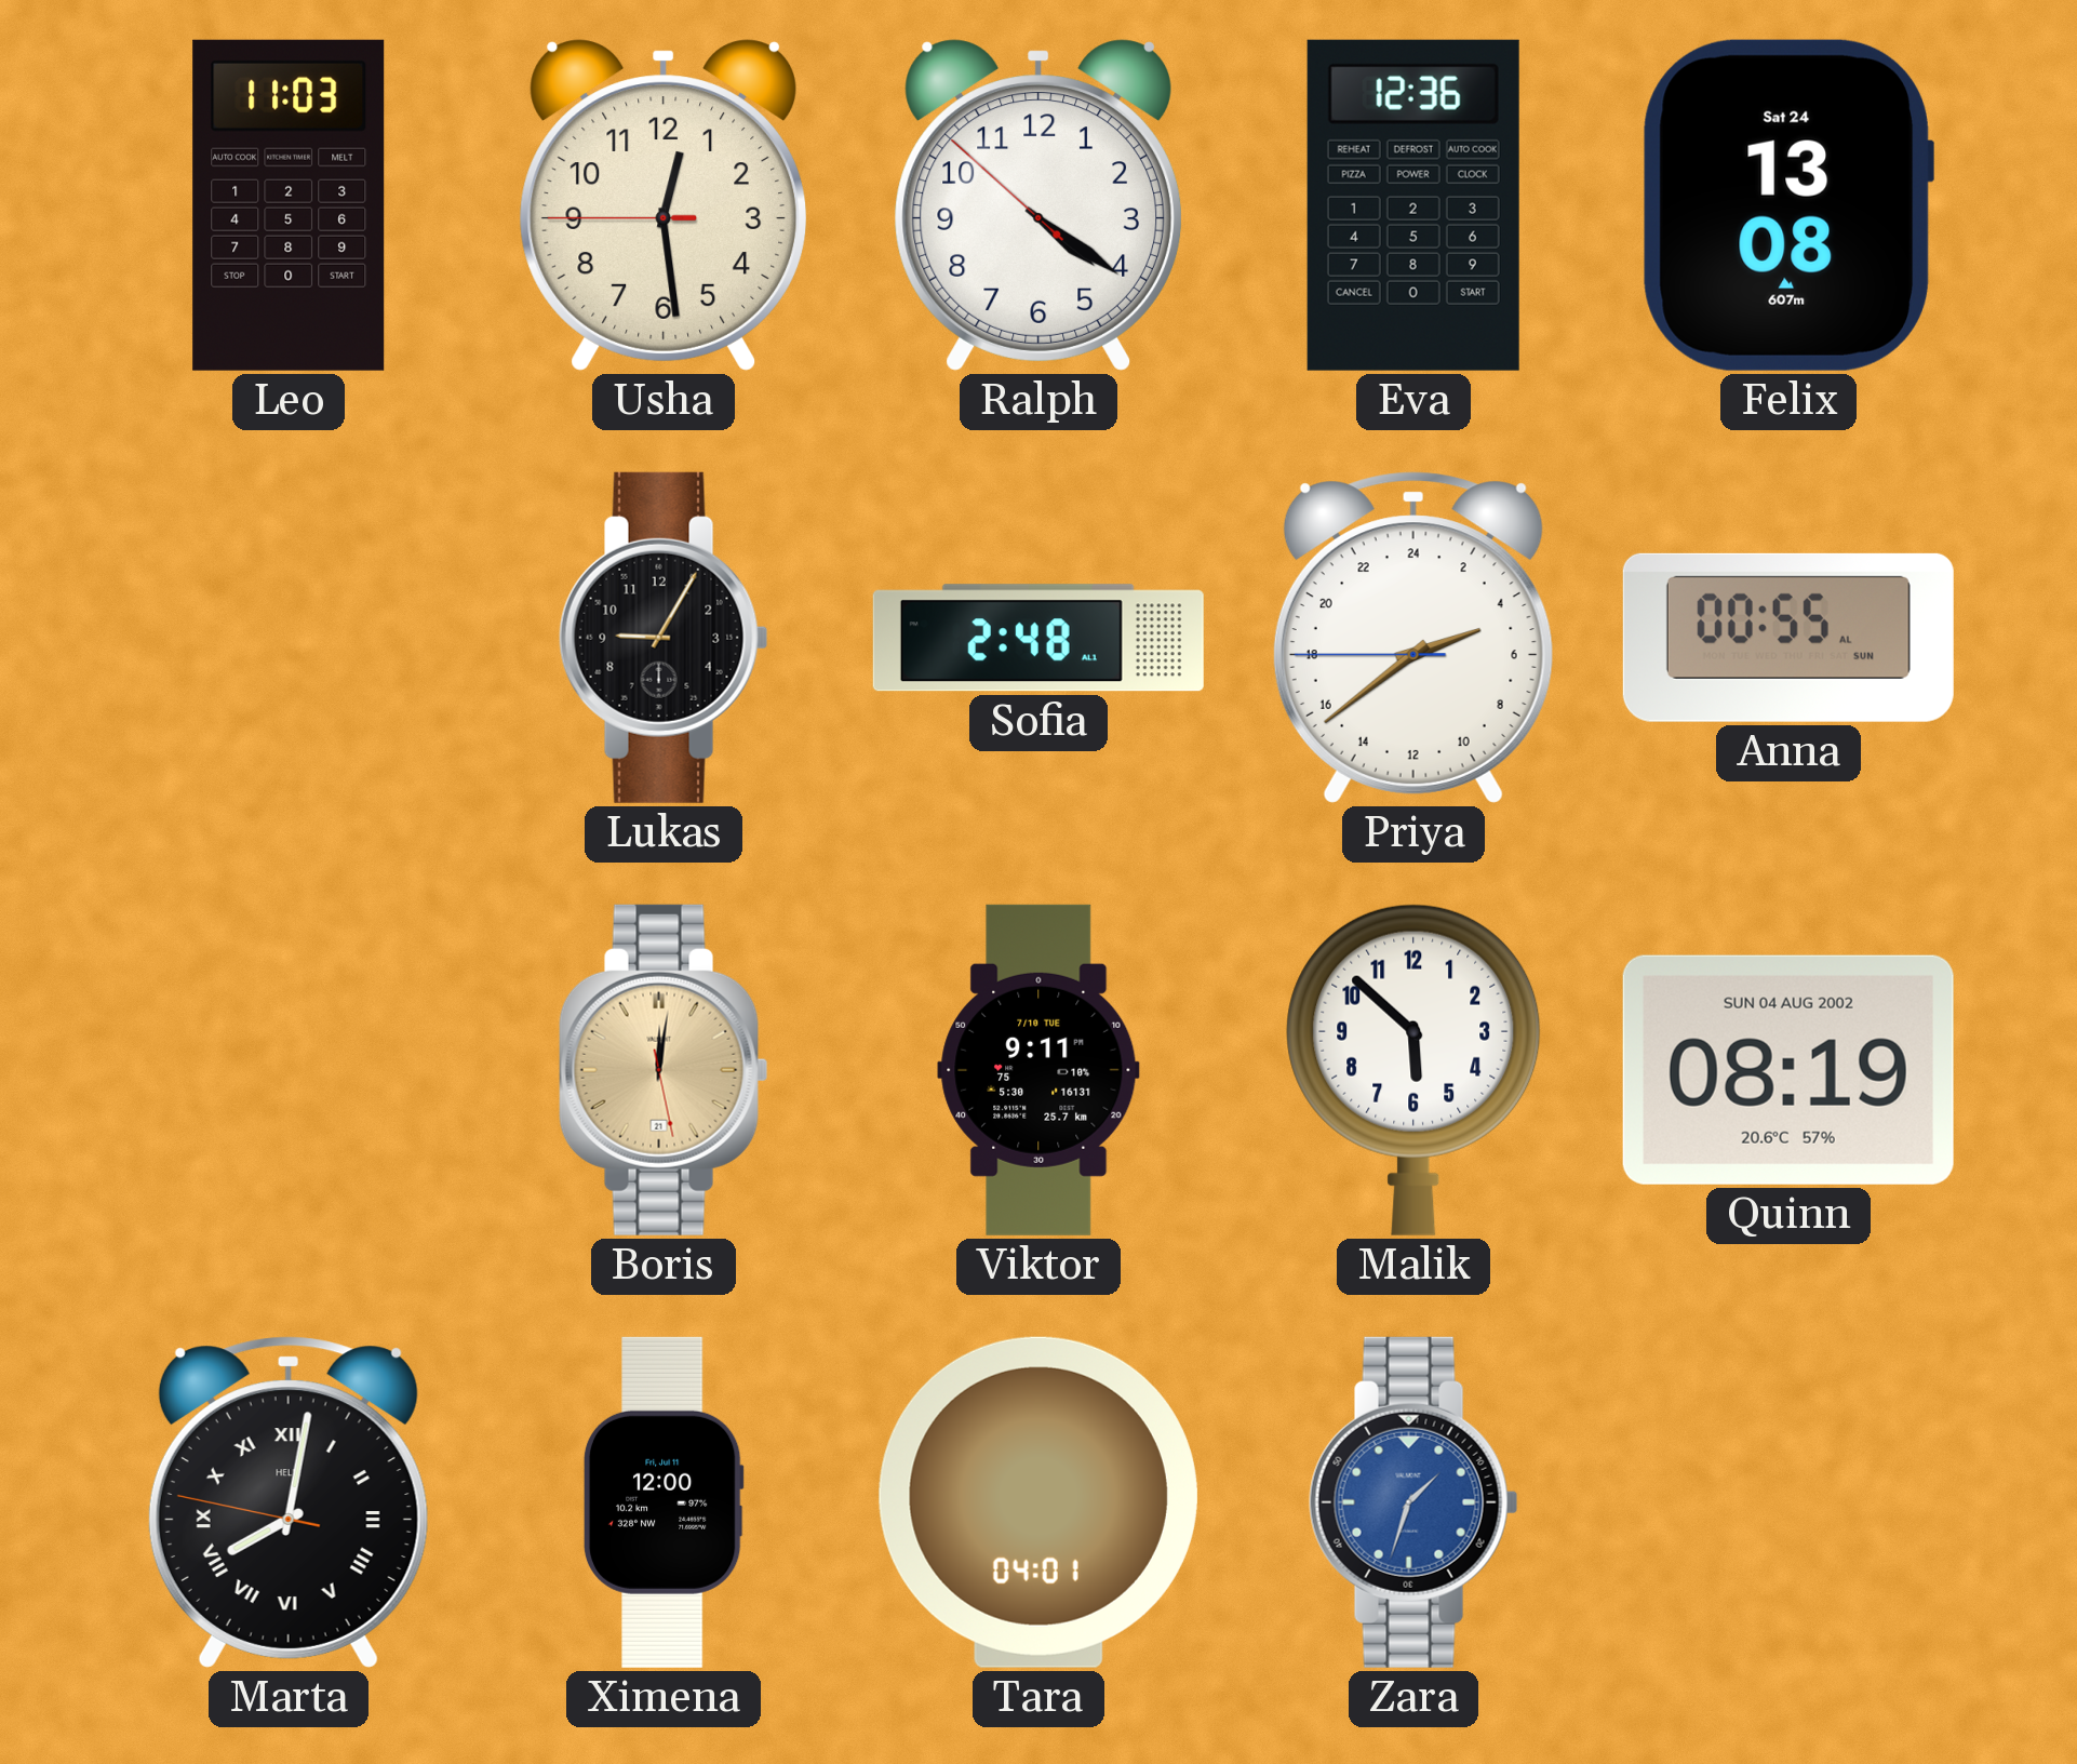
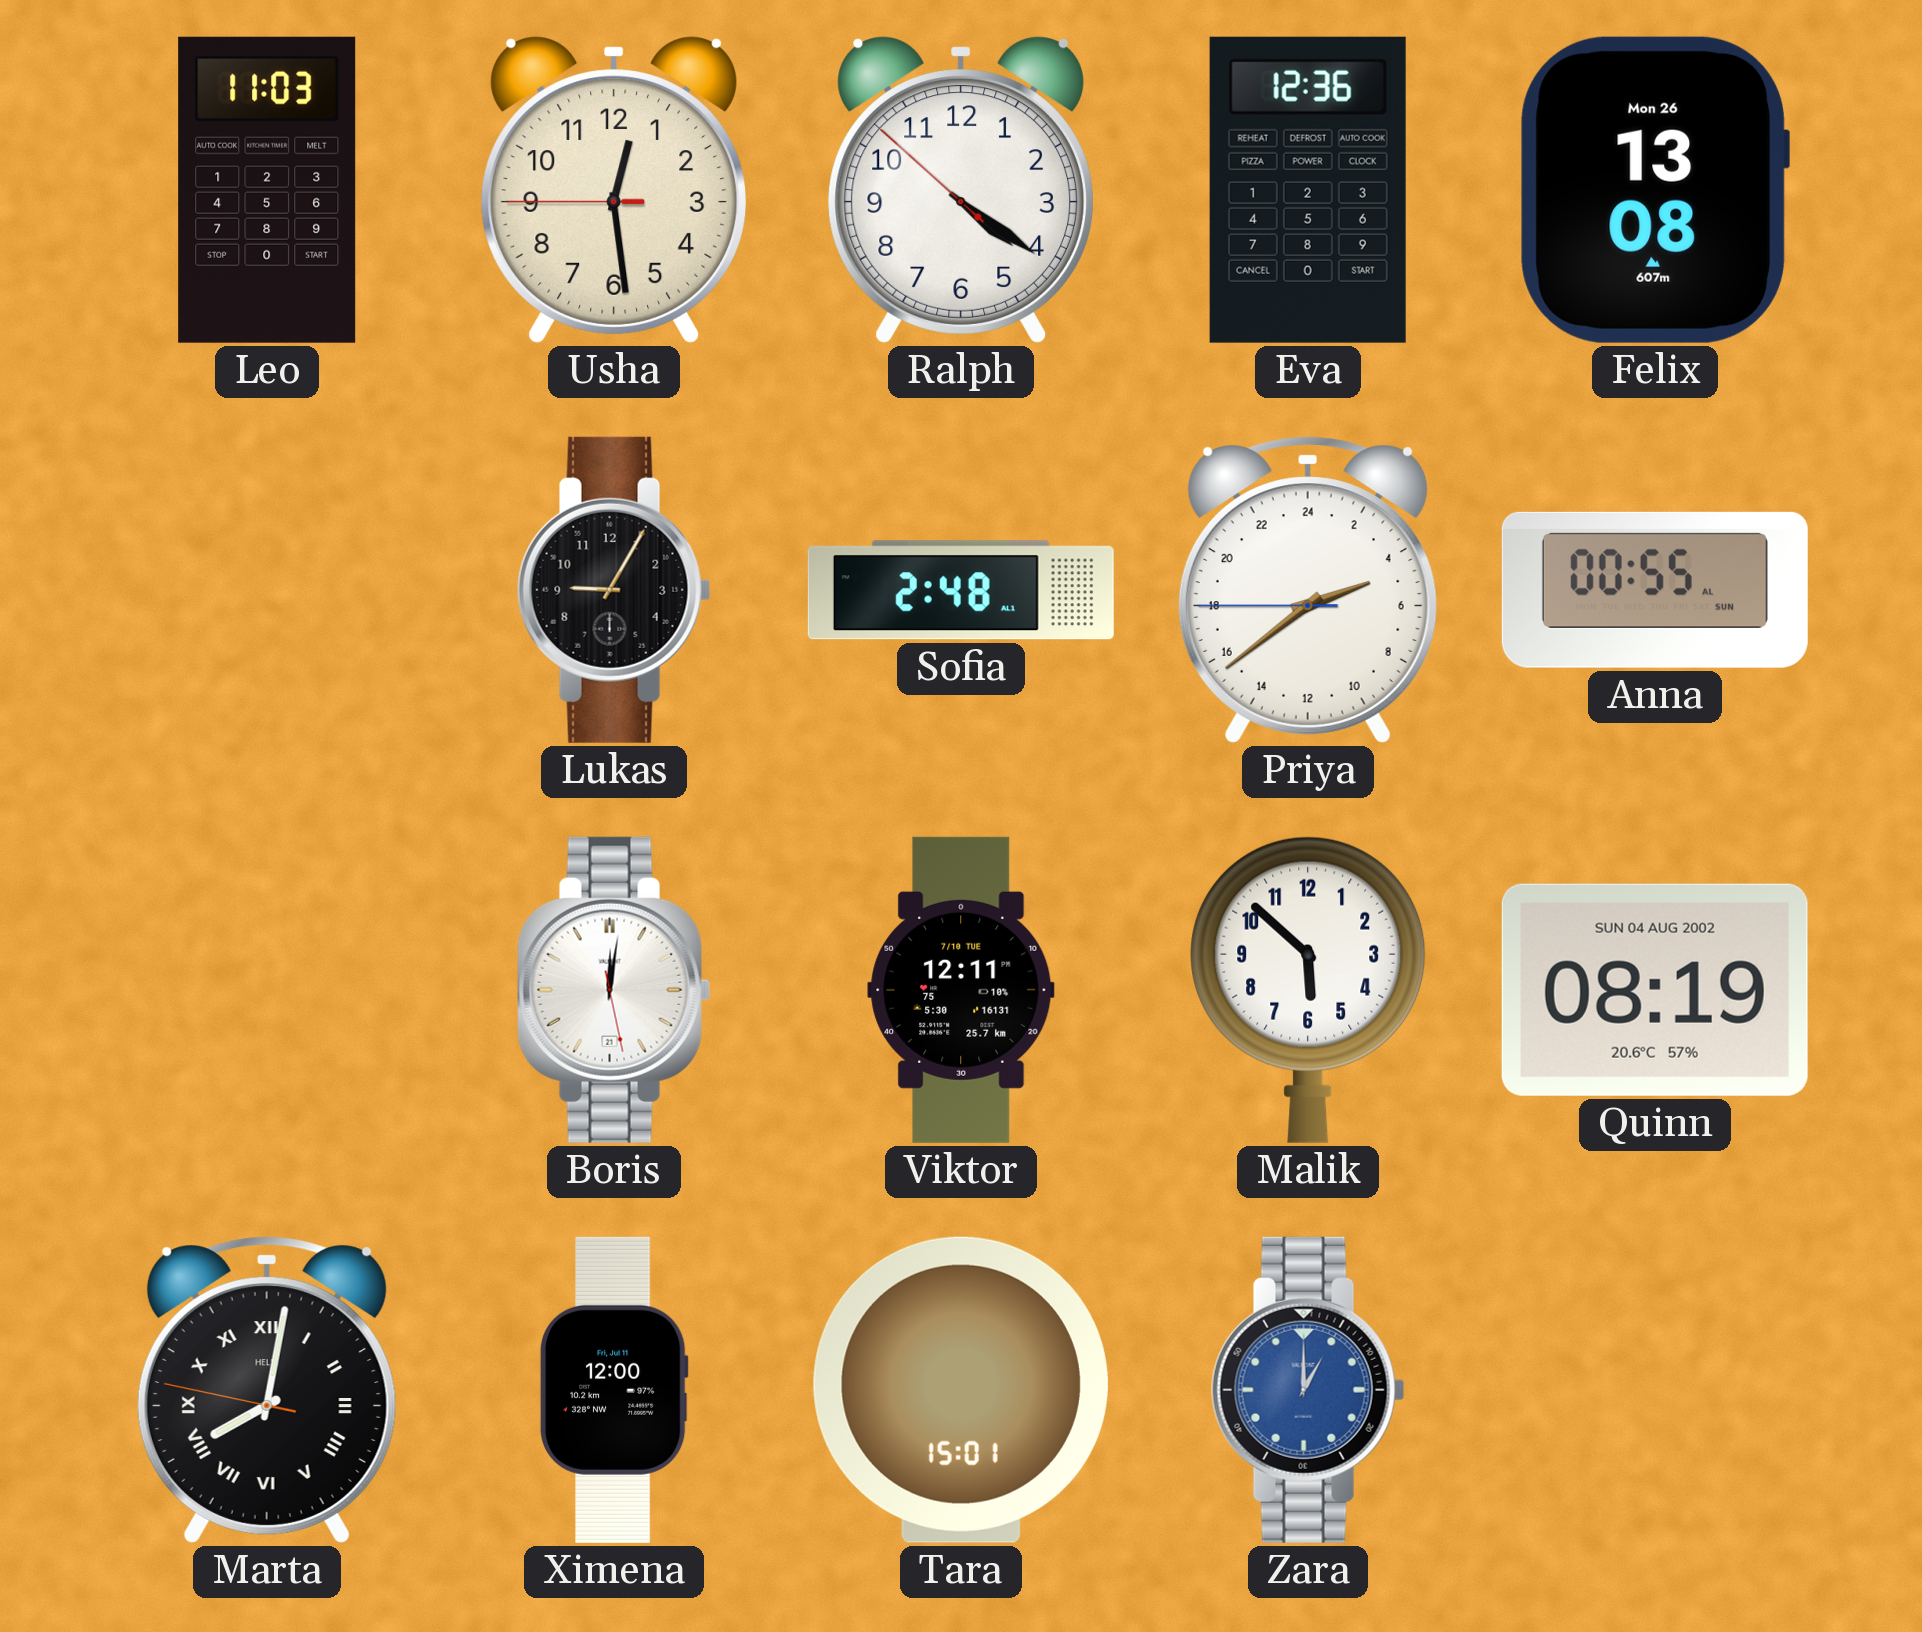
Felix date: Sat 24 -> Mon 26 (1654, 190)
Boris dial: champagne -> white (614, 990)
Viktor: 9:11 -> 12:11 (961, 990)
Tara: 04:01 -> 15:01 (961, 1390)
Zara: 1:33 -> 1:00 (1308, 1390)
